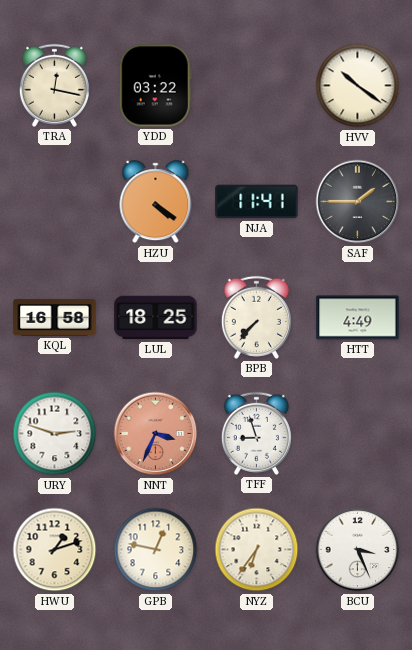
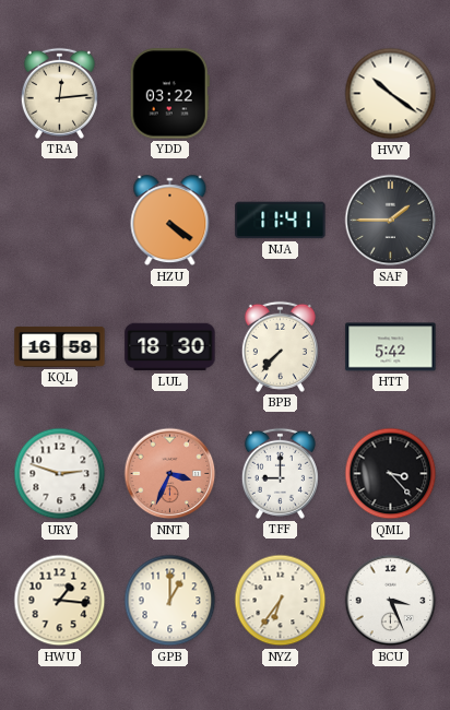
TRA: 12:17 -> 12:14 (59, 93)
LUL: 18:25 -> 18:30 (170, 347)
HTT: 4:49 -> 5:42 (391, 347)
TFF: 8:57 -> 9:00 (280, 473)
QML: none -> 3:23 (391, 474)
HWU: 1:12 -> 1:16 (60, 601)
GPB: 12:47 -> 1:00 (170, 601)
